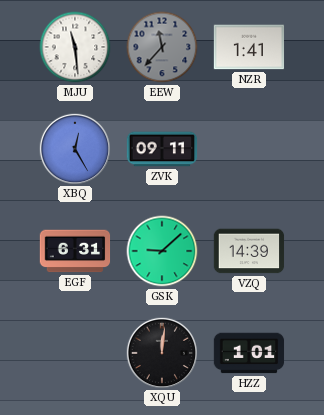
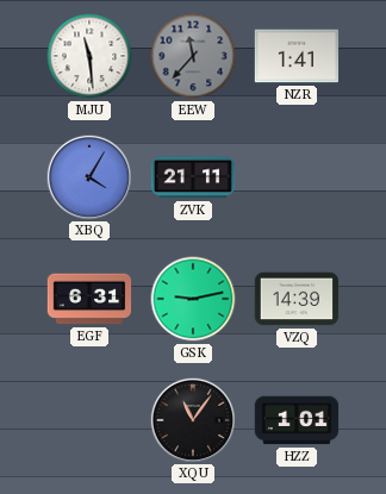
XBQ: 12:25 -> 4:05 (88, 176)
ZVK: 09:11 -> 21:11 (193, 177)
GSK: 9:08 -> 9:13 (193, 299)
XQU: 12:01 -> 11:06 (192, 419)
